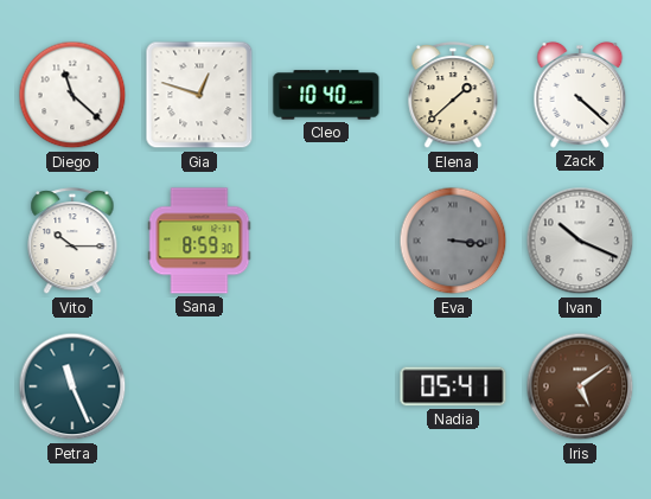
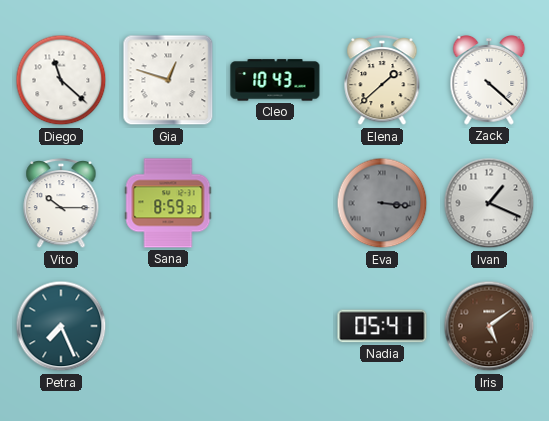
Cleo: 10:40 -> 10:43 (275, 80)
Ivan: 10:19 -> 1:19 (489, 203)
Petra: 11:26 -> 7:26 (61, 326)
